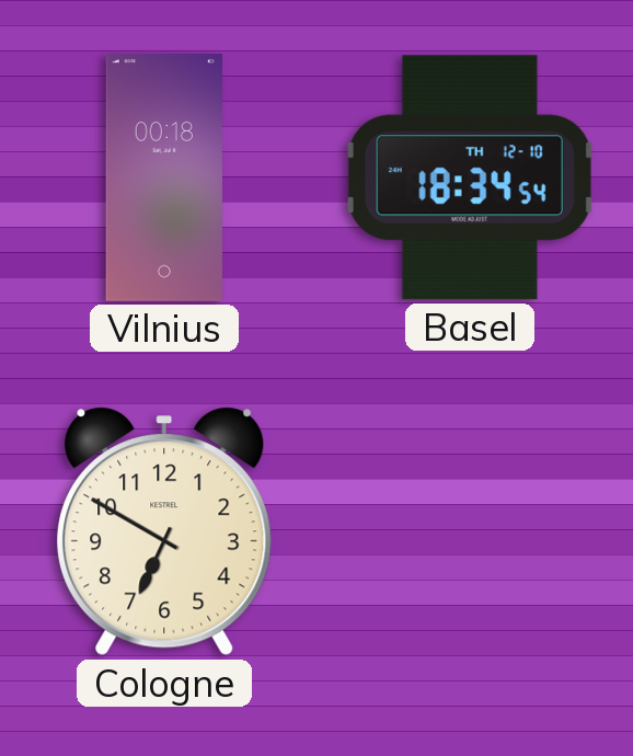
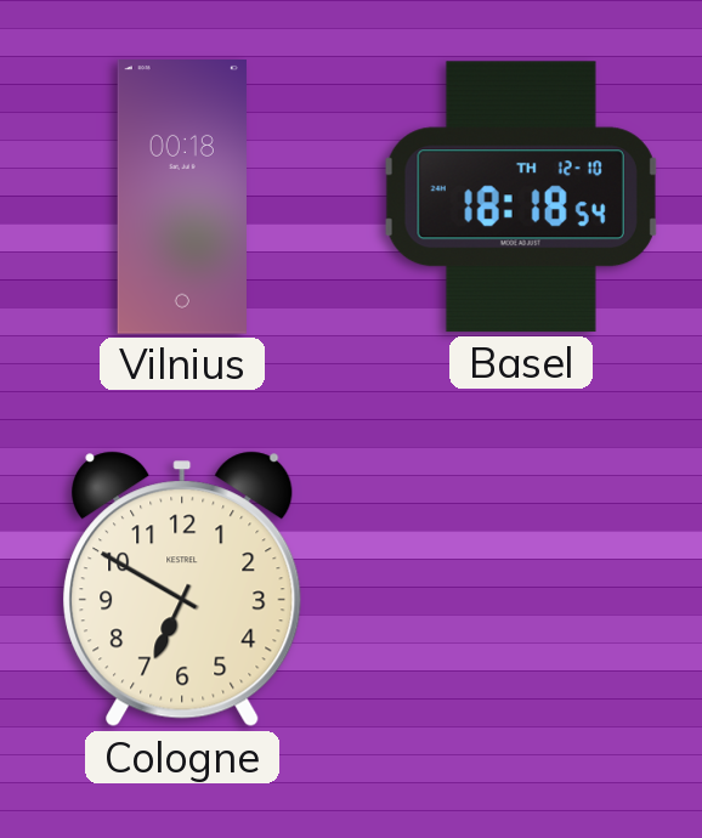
Basel: 18:34 -> 18:18 (521, 197)
